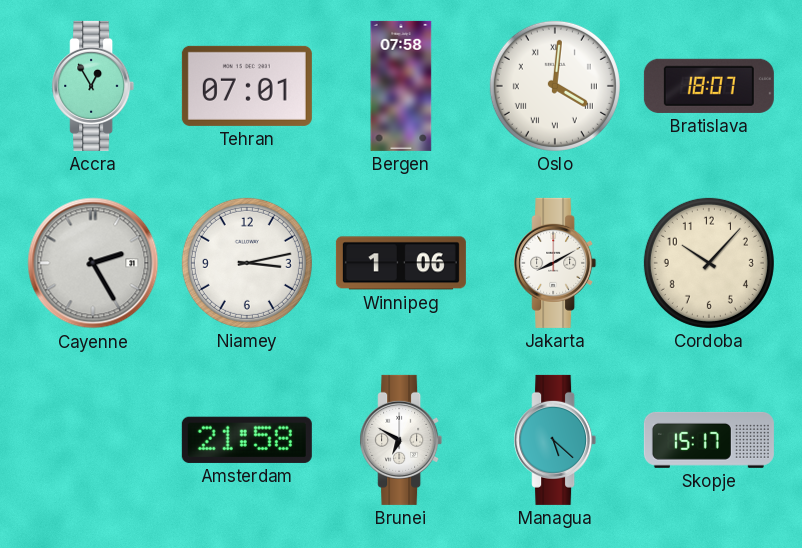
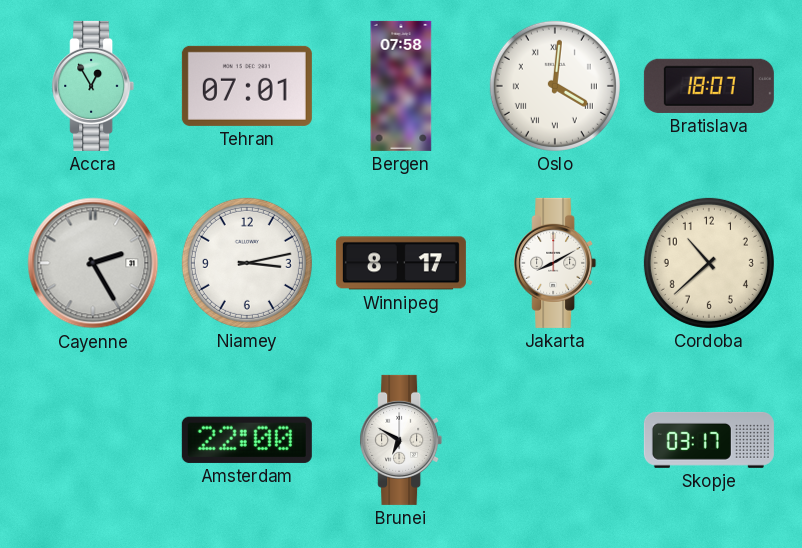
Winnipeg: 1:06 -> 8:17 (401, 263)
Cordoba: 10:07 -> 10:38 (709, 263)
Amsterdam: 21:58 -> 22:00 (247, 440)
Managua: 5:22 -> none (555, 440)
Skopje: 15:17 -> 03:17 (709, 440)
